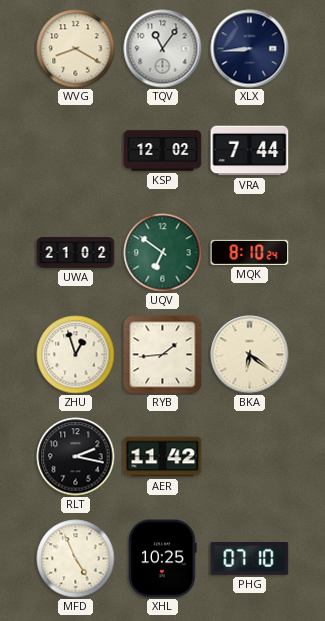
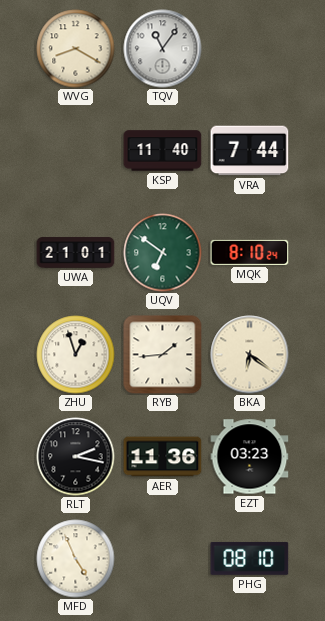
XLX: 8:44 -> none (250, 49)
KSP: 12:02 -> 11:40 (163, 151)
UWA: 21:02 -> 21:01 (76, 253)
AER: 11:42 -> 11:36 (163, 457)
EZT: none -> 03:23 (250, 457)
XHL: 10:25 -> none (163, 559)
PHG: 07:10 -> 08:10 (250, 558)
